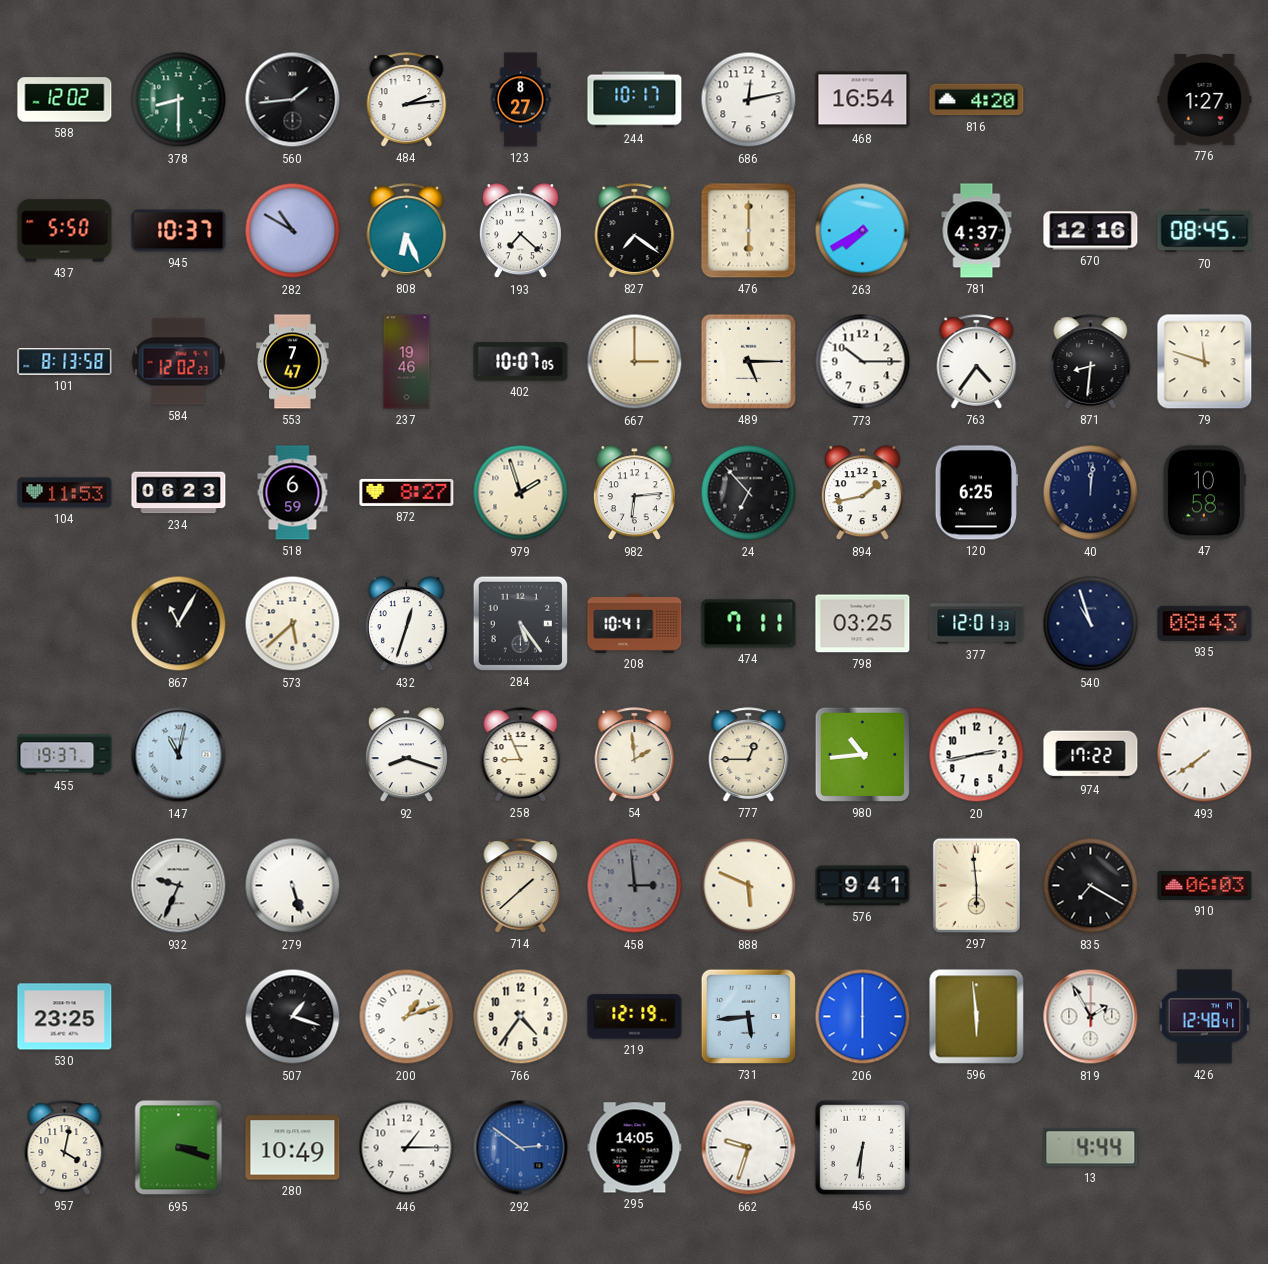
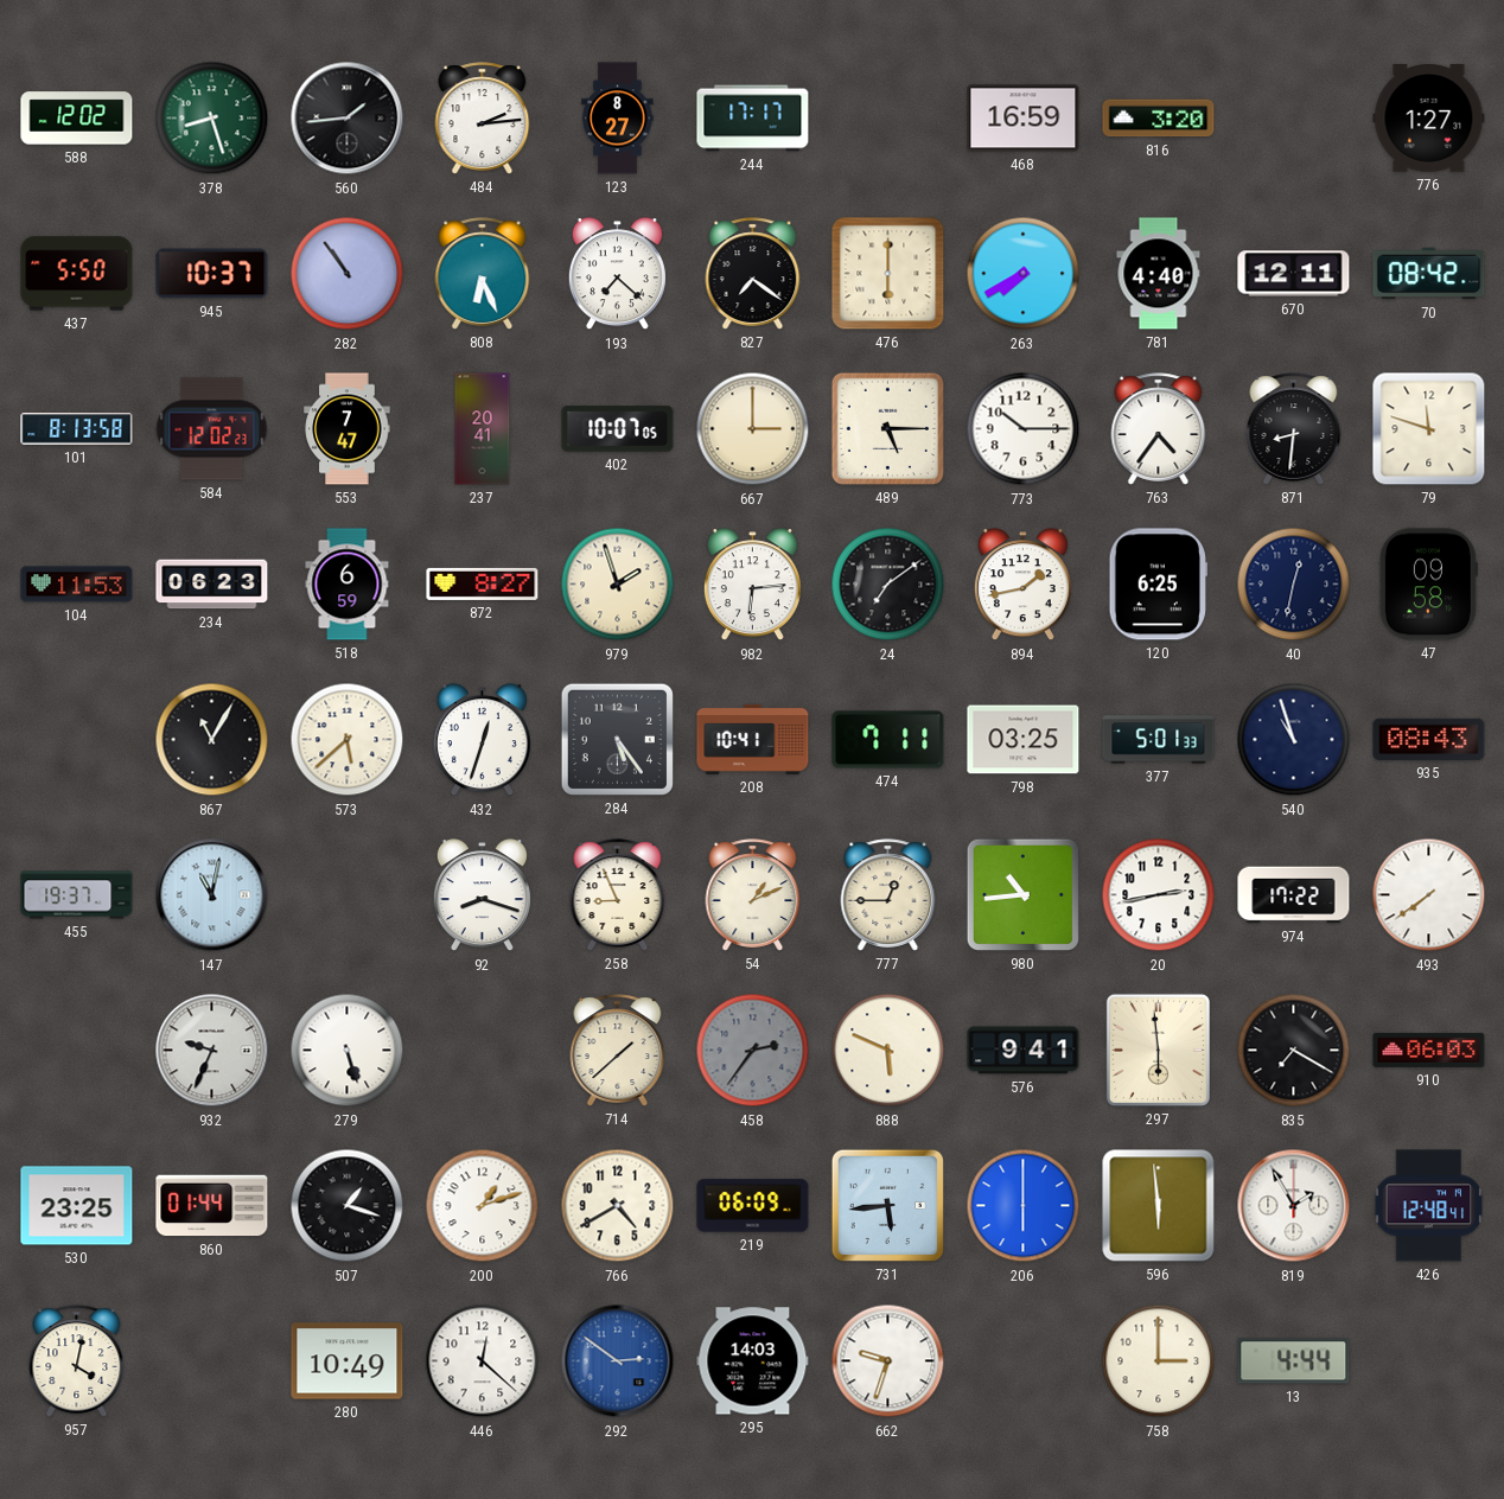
378: 8:30 -> 8:27 (212, 119)
244: 10:17 -> 17:17 (753, 119)
686: 12:13 -> none (749, 100)
468: 16:54 -> 16:59 (1024, 119)
816: 4:20 -> 3:20 (1159, 119)
282: 10:50 -> 10:54 (348, 274)
781: 4:37 -> 4:40 (1159, 274)
670: 12:16 -> 12:11 (1294, 274)
70: 08:45 -> 08:42 (1429, 274)
237: 19:46 -> 20:41 (483, 429)
24: 6:53 -> 7:09 (888, 585)
40: 12:01 -> 12:32 (1294, 585)
47: 10:58 -> 09:58 (1428, 585)
377: 12:01 -> 5:01 (1159, 740)
54: 1:59 -> 1:11 (753, 895)
458: 2:59 -> 2:36 (753, 1051)
860: none -> 01:44 (212, 1206)
766: 4:36 -> 4:40 (618, 1206)
219: 12:19 -> 06:09 (753, 1206)
695: 3:18 -> none (179, 1148)
446: 1:15 -> 12:22 (483, 1361)
295: 14:05 -> 14:03 (753, 1361)
456: 6:31 -> none (862, 1147)
758: none -> 3:00 (1159, 1361)
